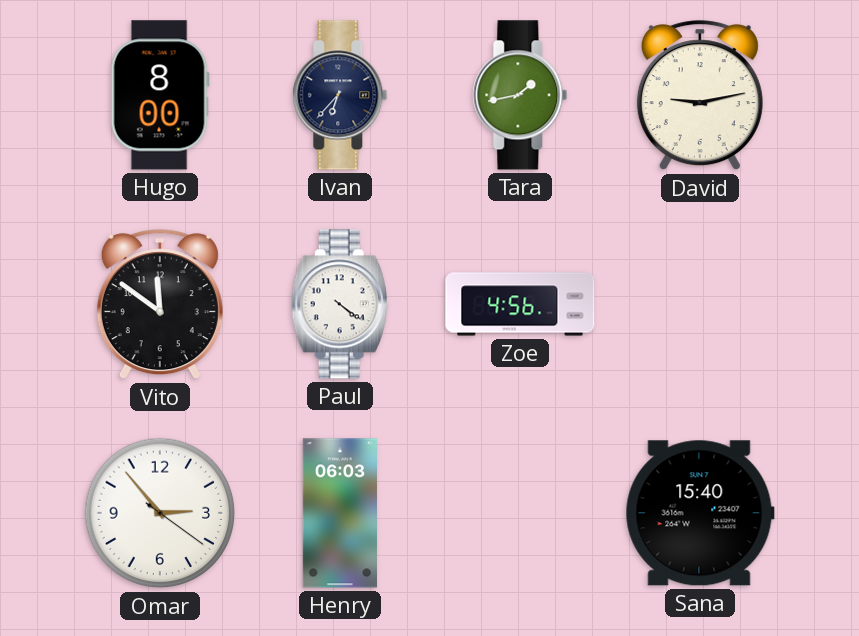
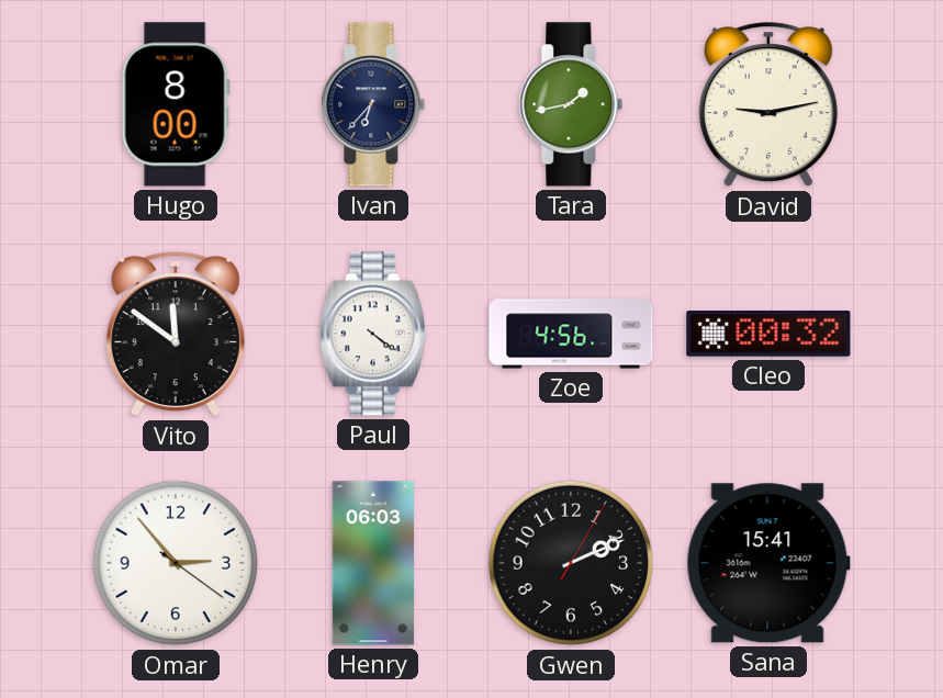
Cleo: none -> 00:32 (768, 335)
Gwen: none -> 2:11 (571, 563)
Sana: 15:40 -> 15:41 (768, 563)
